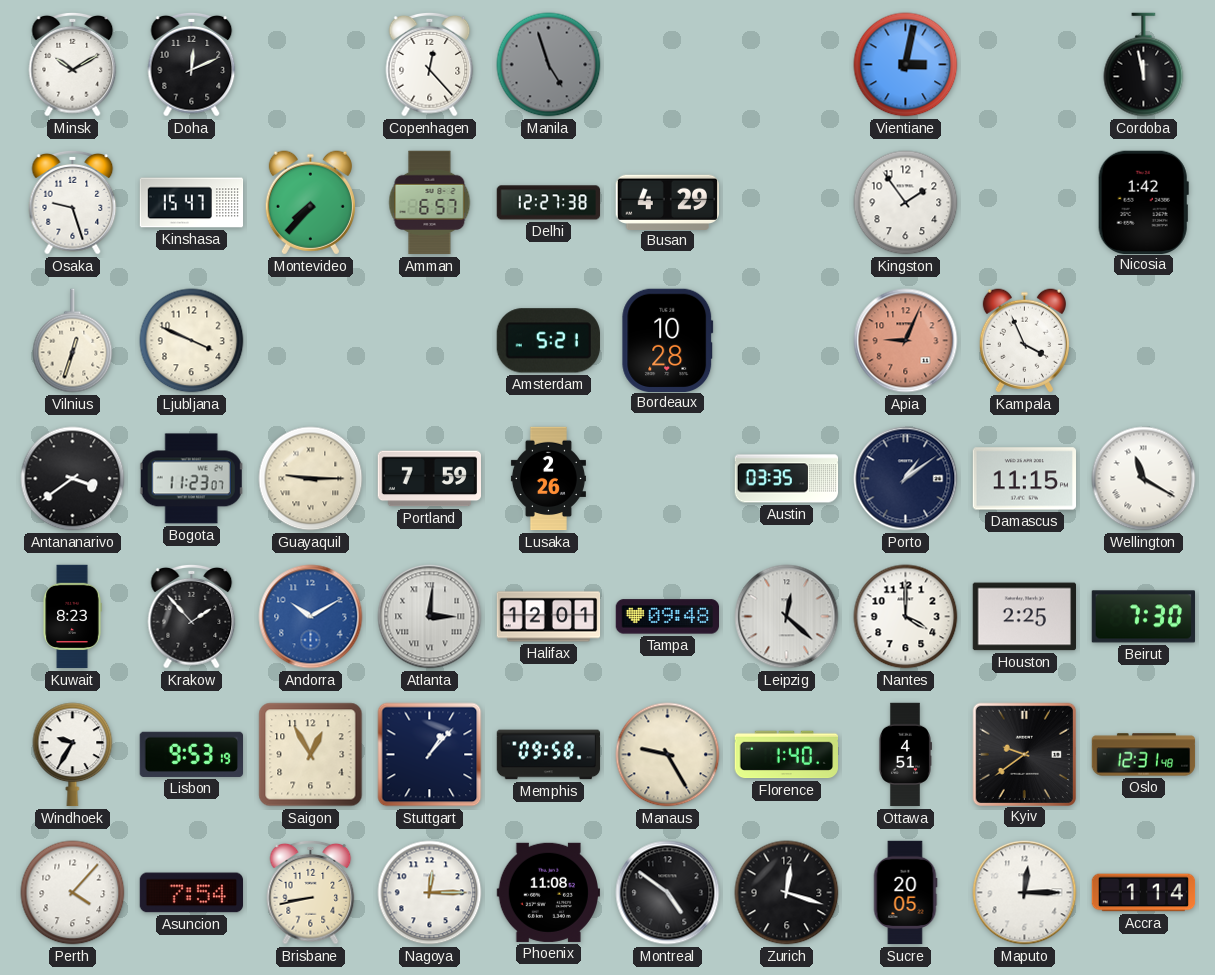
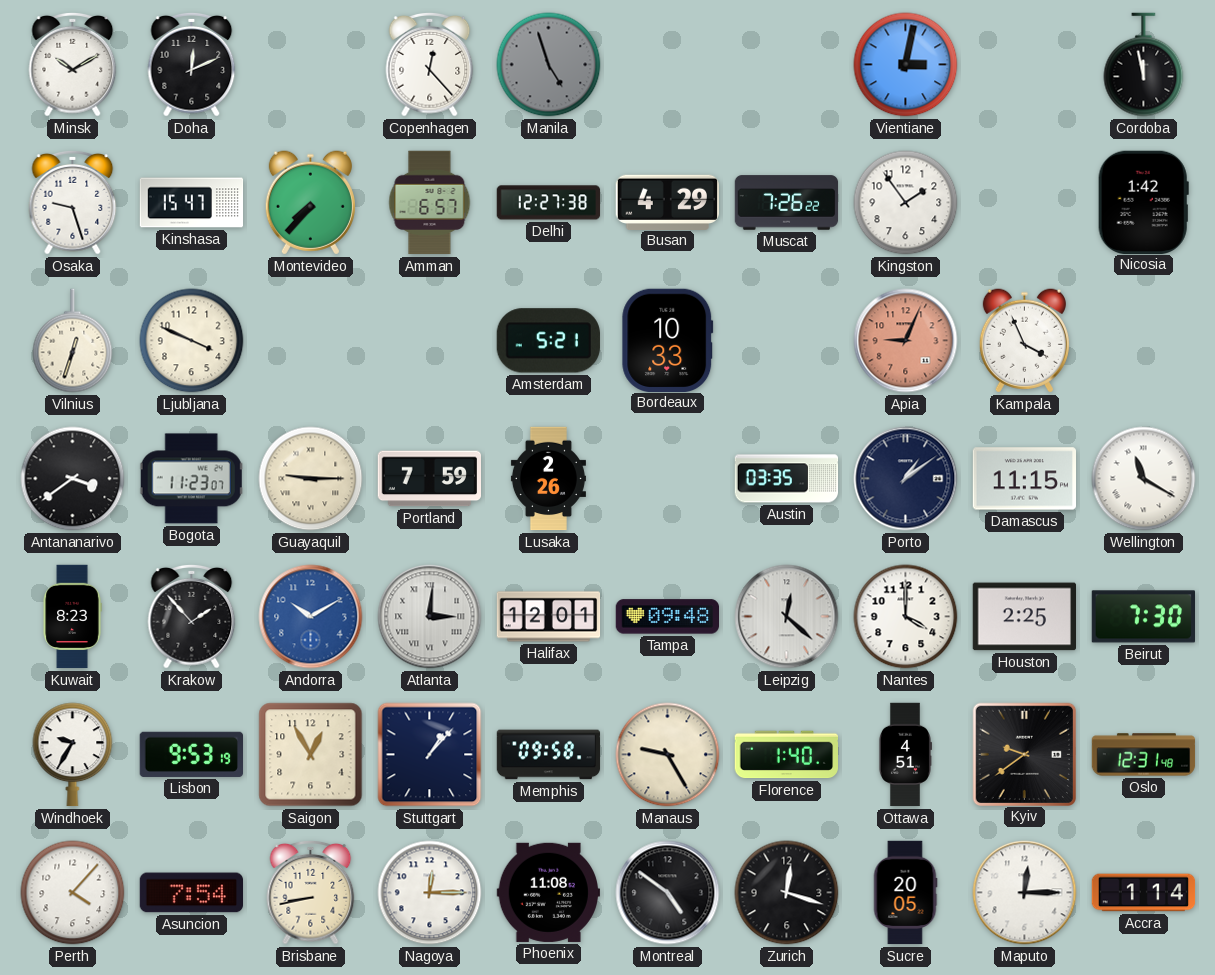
Muscat: none -> 7:26 (787, 203)
Bordeaux: 10:28 -> 10:33 (668, 340)
